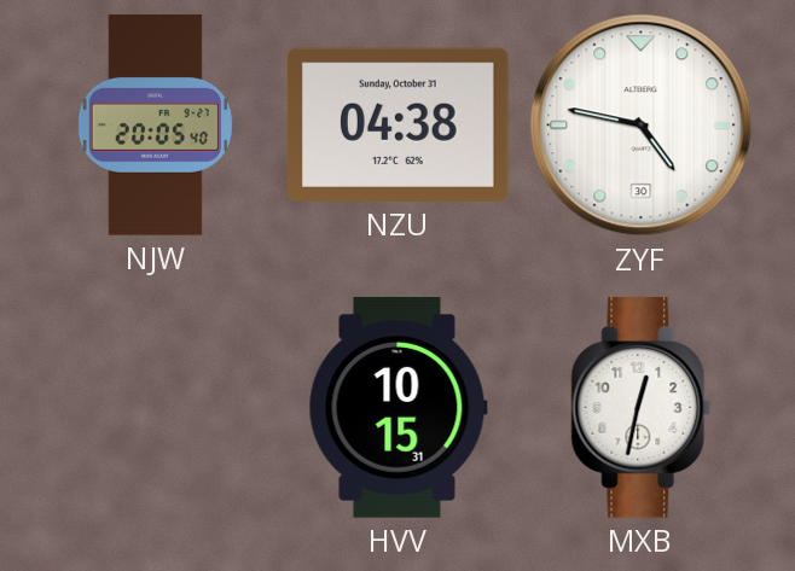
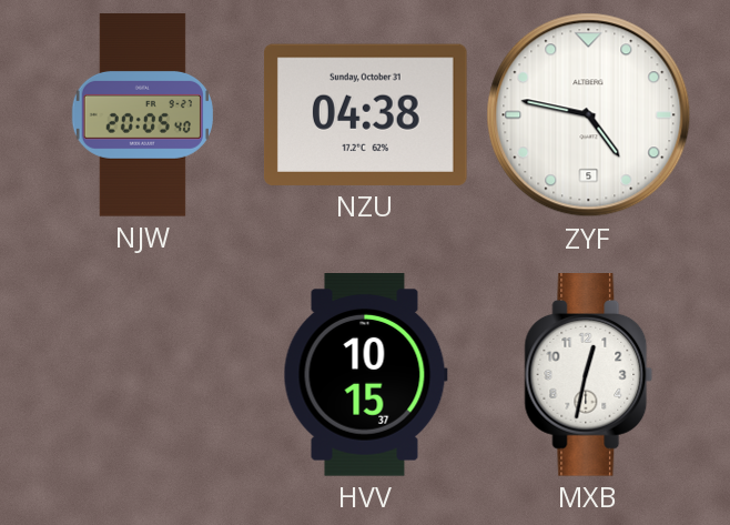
ZYF date: 30 -> 5 (589, 115)
HVV: 10:15:31 -> 10:15:37 (365, 375)
